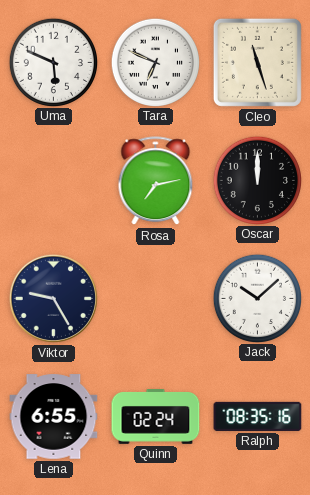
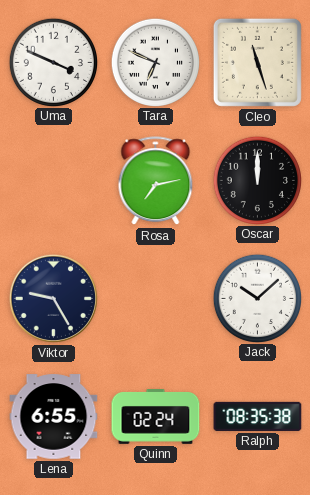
Uma: 5:49 -> 3:49 (53, 62)
Ralph: 08:35:16 -> 08:35:38 (258, 416)
